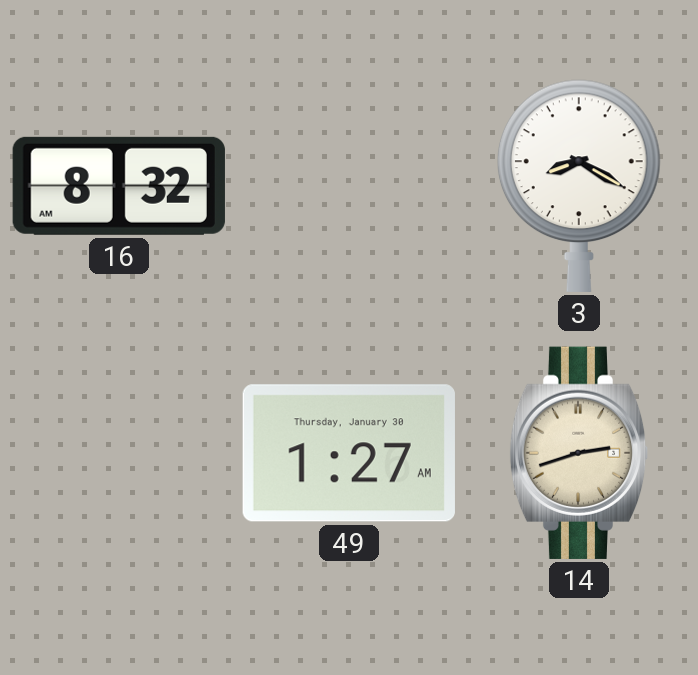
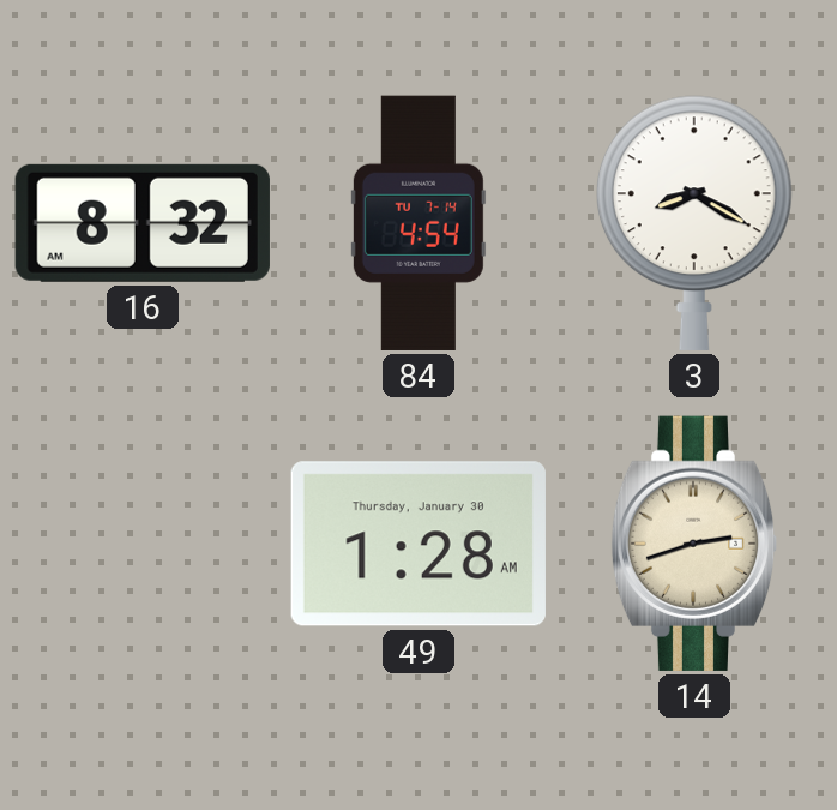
84: none -> 4:54 (418, 223)
49: 1:27 -> 1:28 (418, 544)
